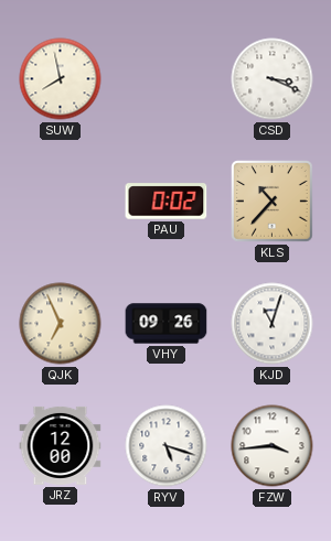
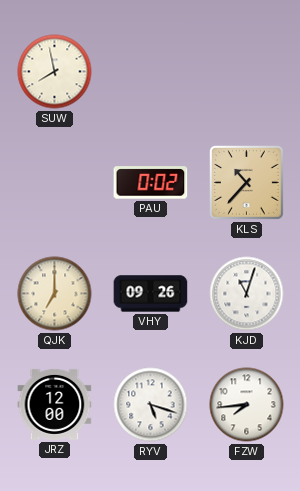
CSD: 3:19 -> none (273, 79)
QJK: 6:56 -> 7:00 (55, 294)
FZW: 3:44 -> 7:44 (247, 405)
